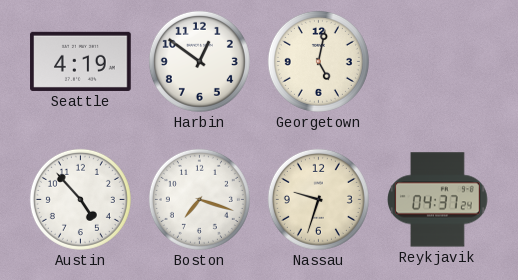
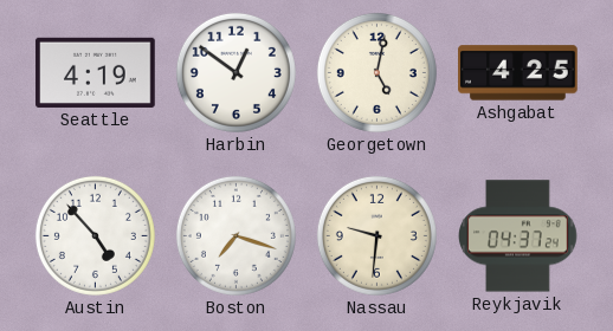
Ashgabat: none -> 4:25 (518, 73)
Nassau: 9:33 -> 9:31 (376, 235)
